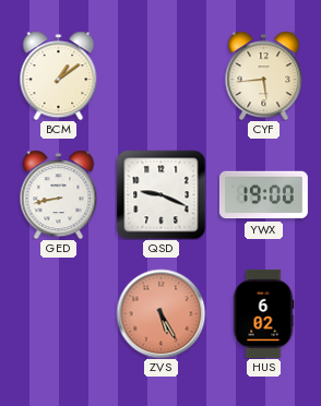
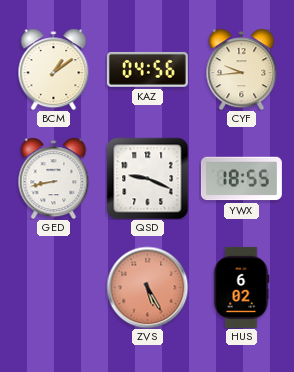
KAZ: none -> 04:56 (147, 69)
CYF: 5:44 -> 9:44 (242, 69)
YWX: 19:00 -> 18:55 (241, 179)
